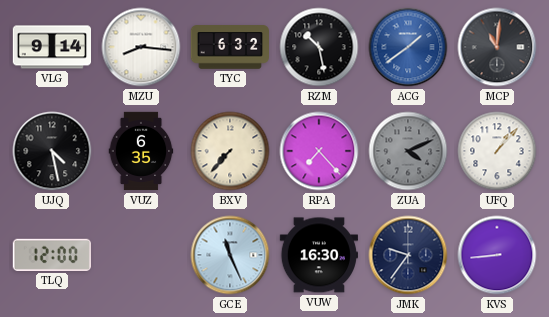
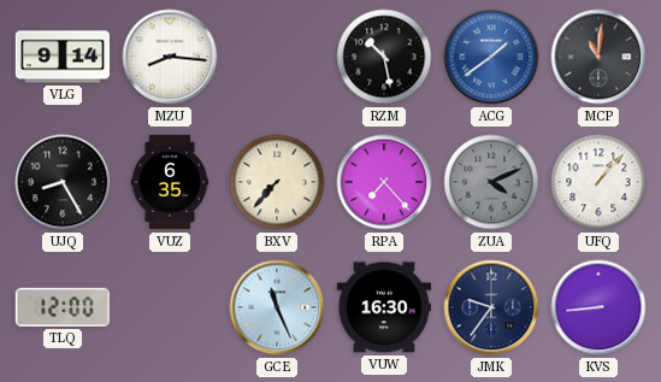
TYC: 6:32 -> none (229, 47)
UJQ: 4:28 -> 8:25 (63, 182)
